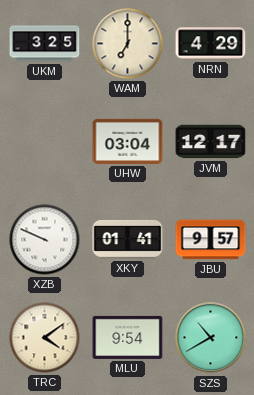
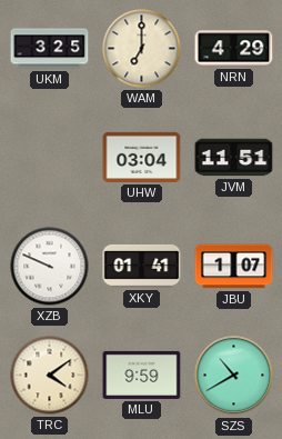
JVM: 12:17 -> 11:51 (234, 158)
JBU: 9:57 -> 1:07 (234, 267)
MLU: 9:54 -> 9:59 (142, 375)
